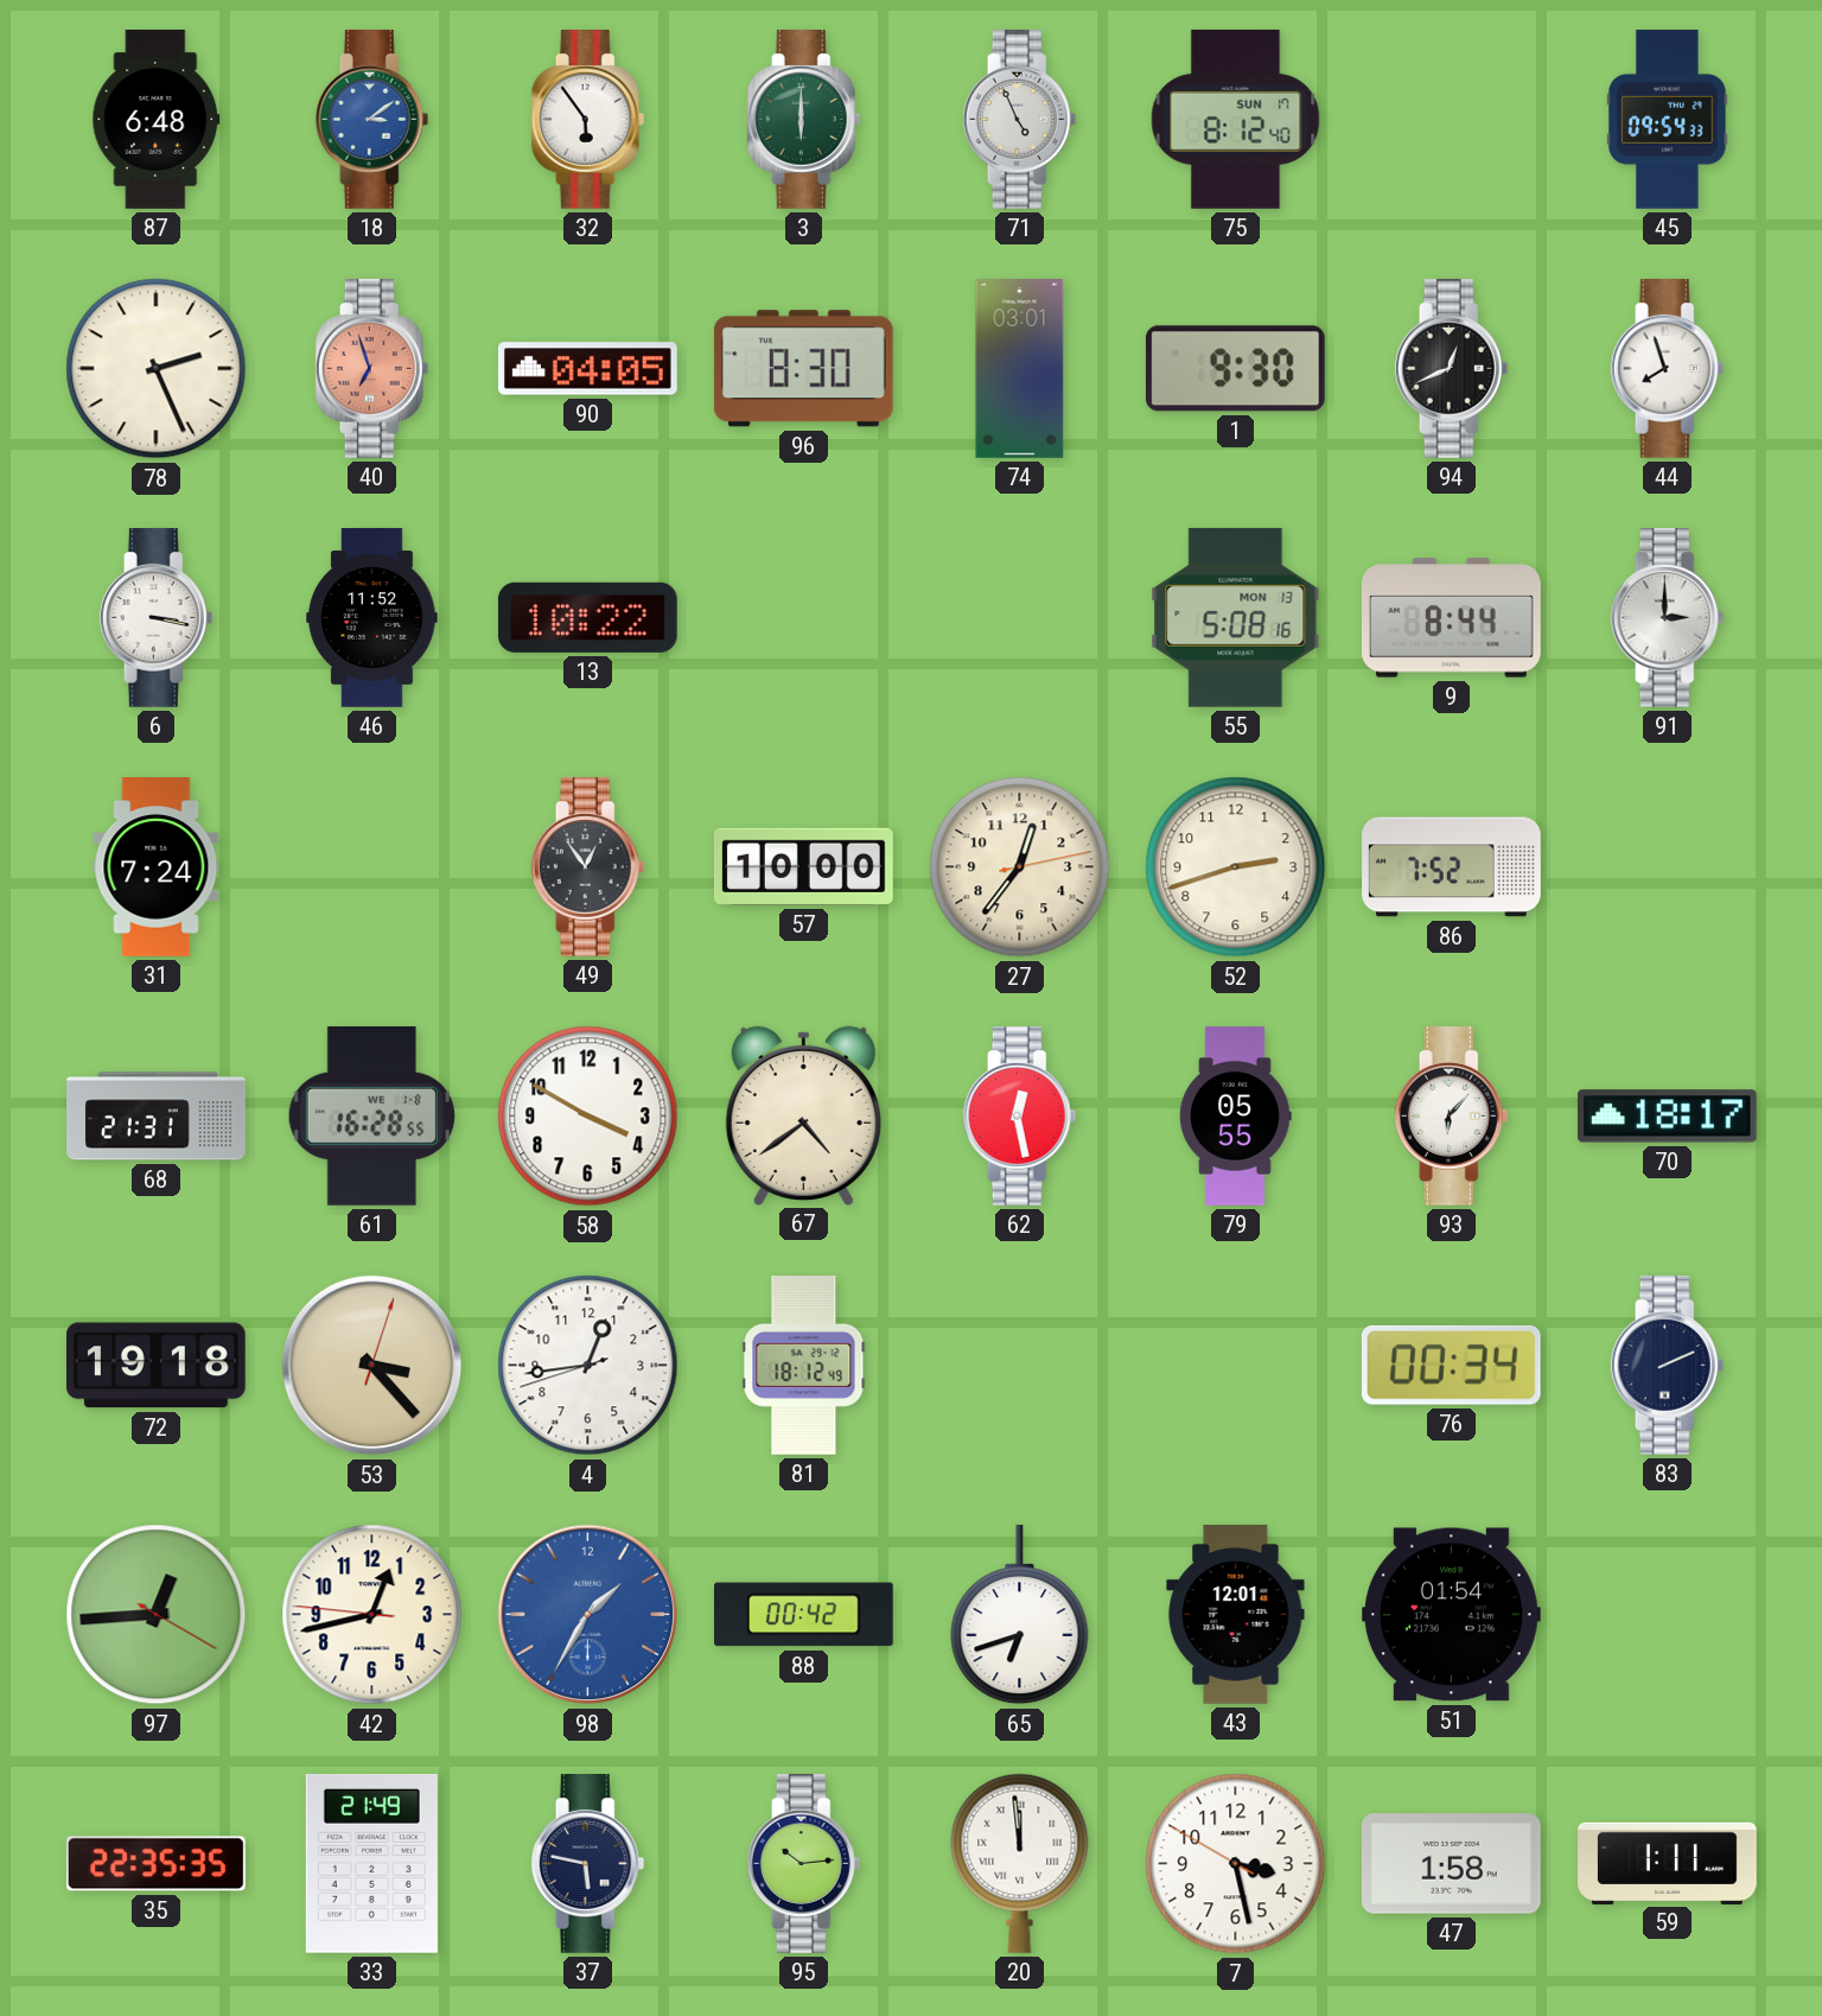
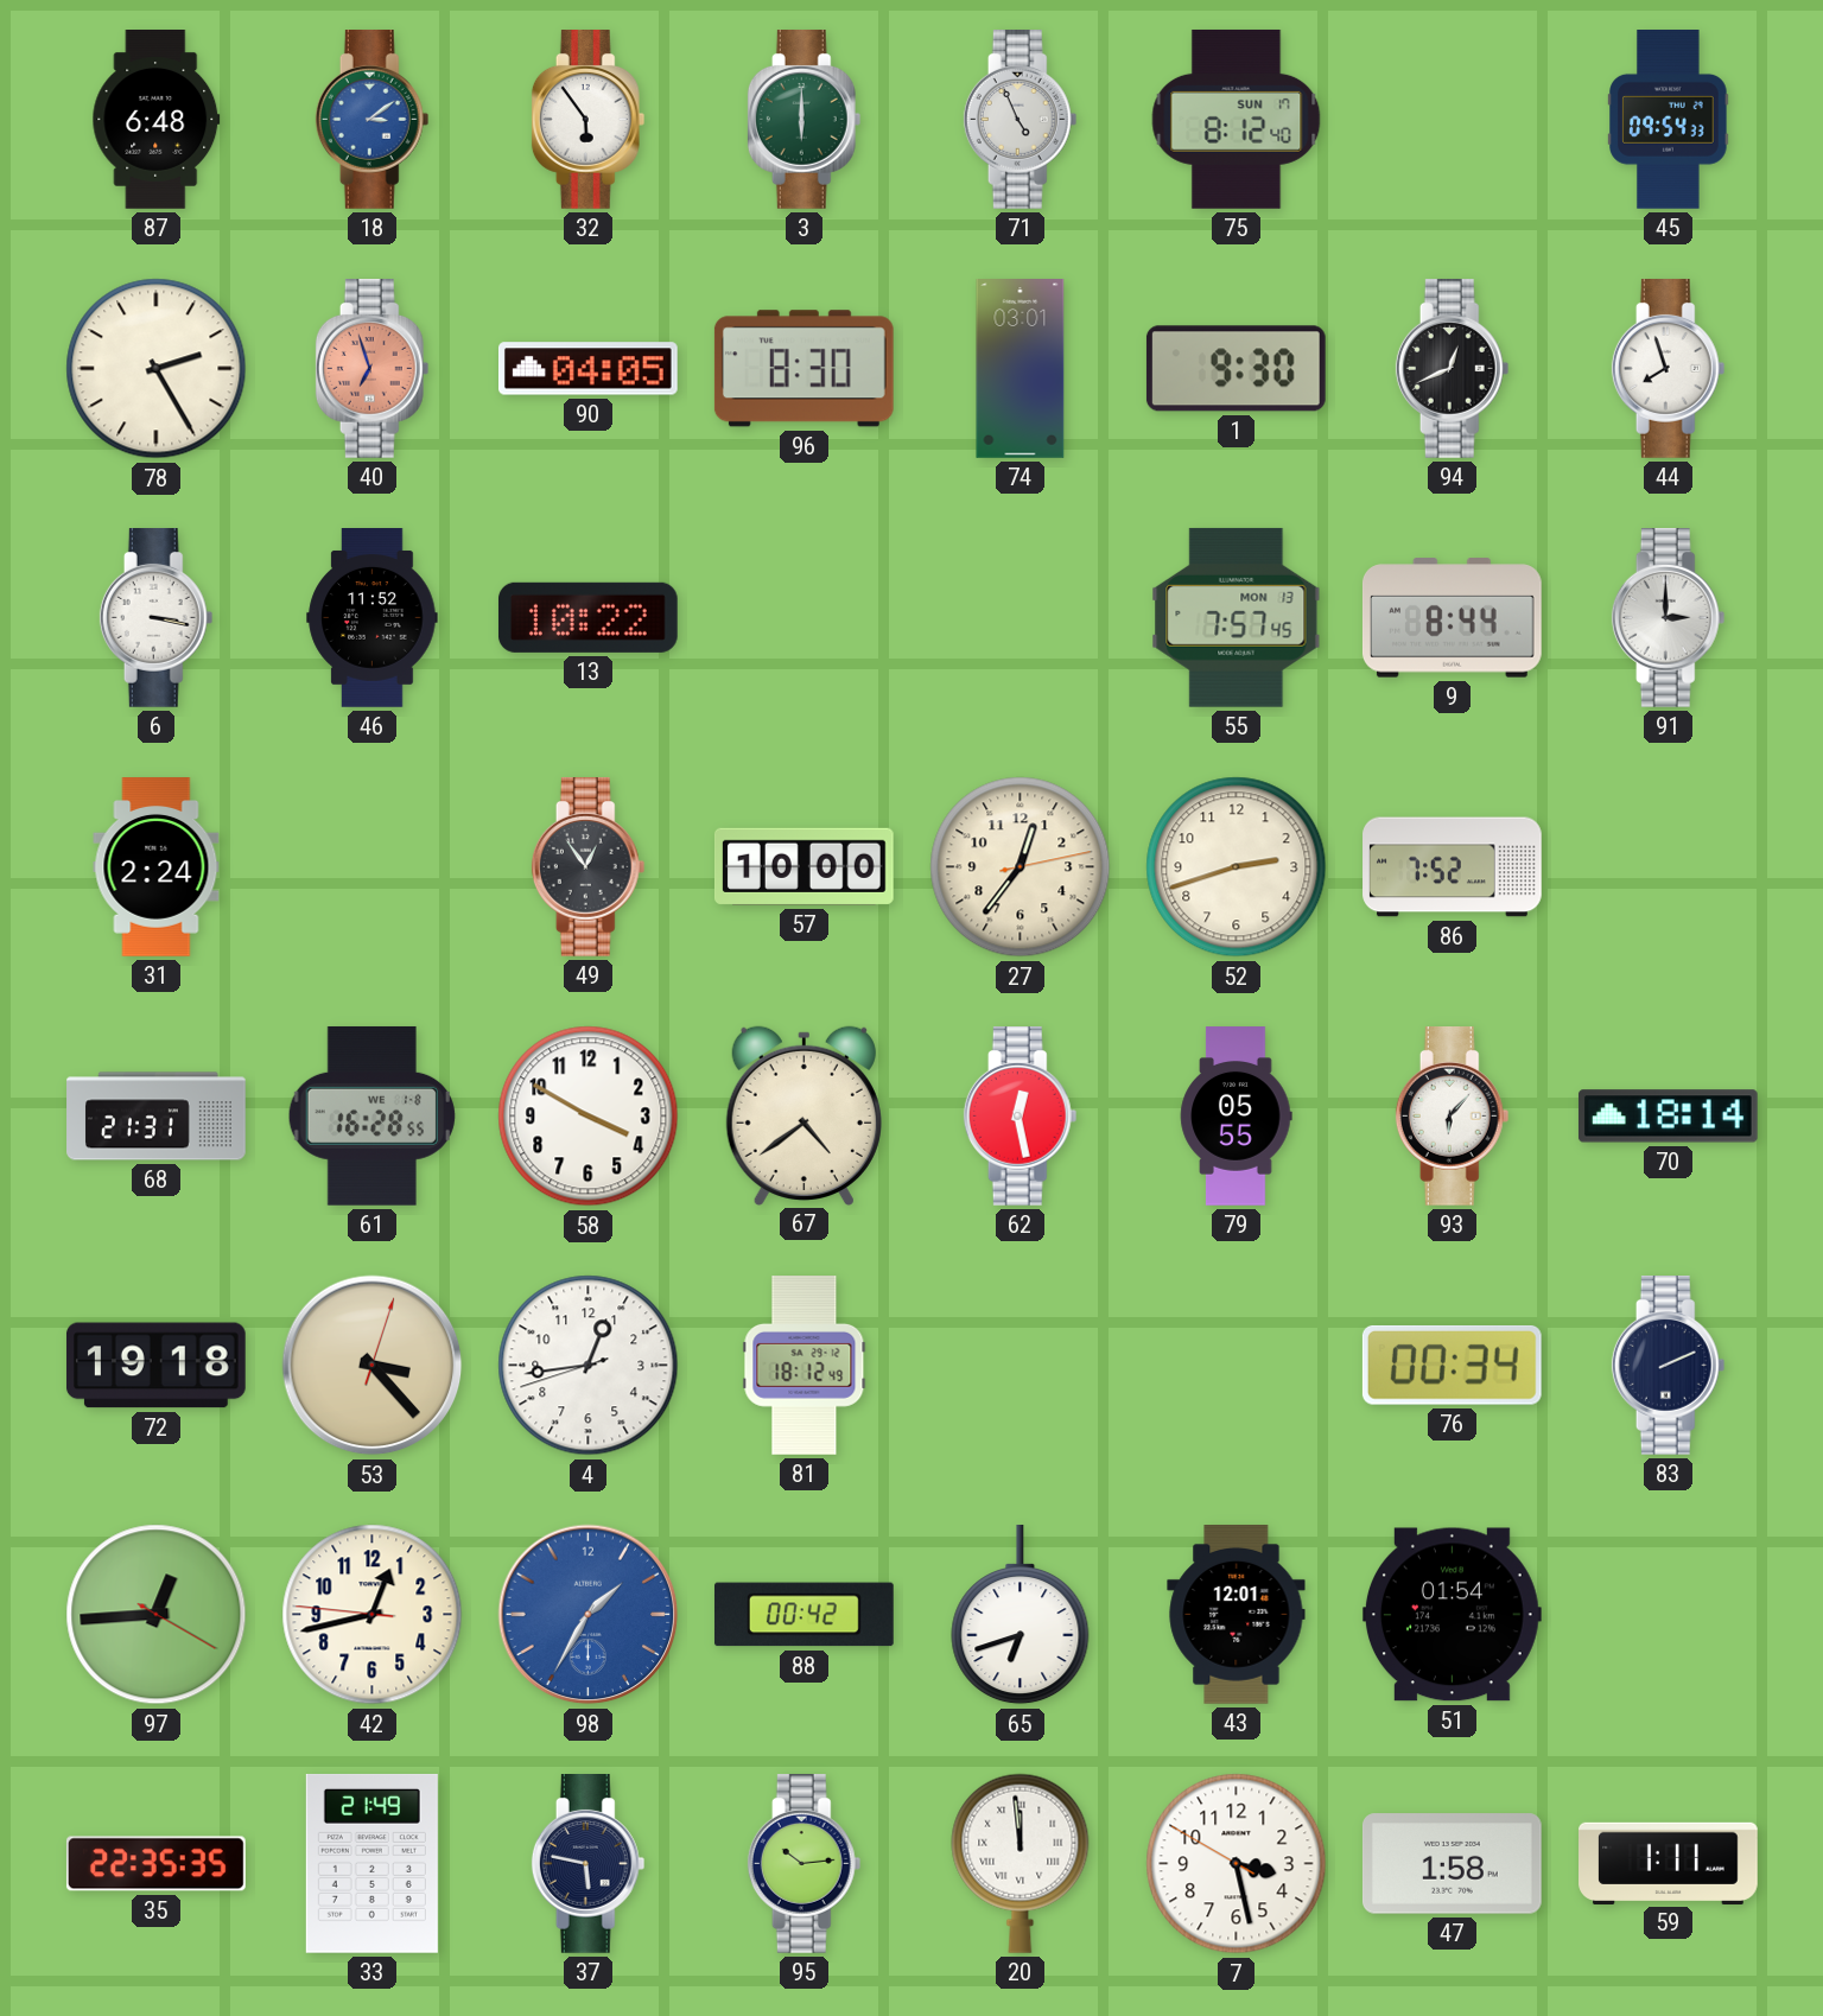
78: 2:26 -> 2:25 (157, 369)
55: 5:08 -> 7:57 (1237, 617)
31: 7:24 -> 2:24 (157, 867)
70: 18:17 -> 18:14 (1668, 1117)
